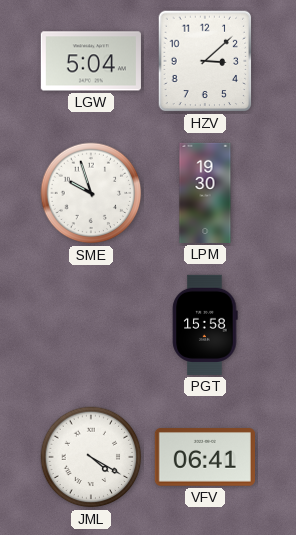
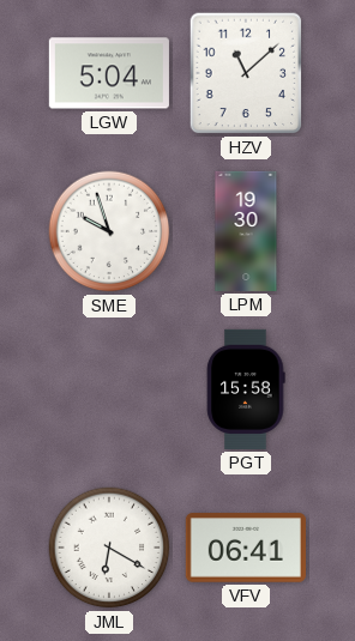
HZV: 3:08 -> 11:08 (246, 73)
JML: 4:20 -> 6:20 (109, 548)
